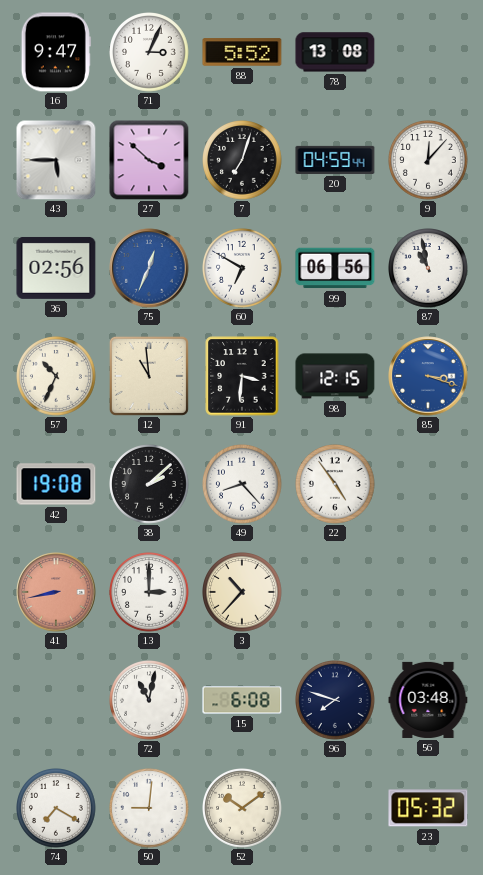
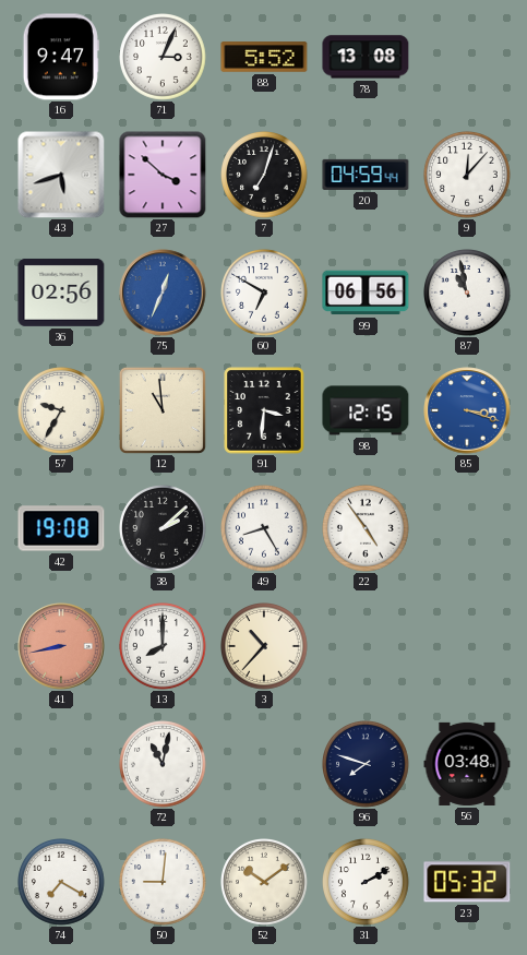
43: 5:45 -> 5:42 (61, 175)
57: 10:34 -> 9:35 (62, 411)
49: 8:23 -> 8:25 (265, 529)
13: 3:00 -> 8:00 (164, 647)
15: 6:08 -> none (242, 700)
31: none -> 2:10 (367, 883)
